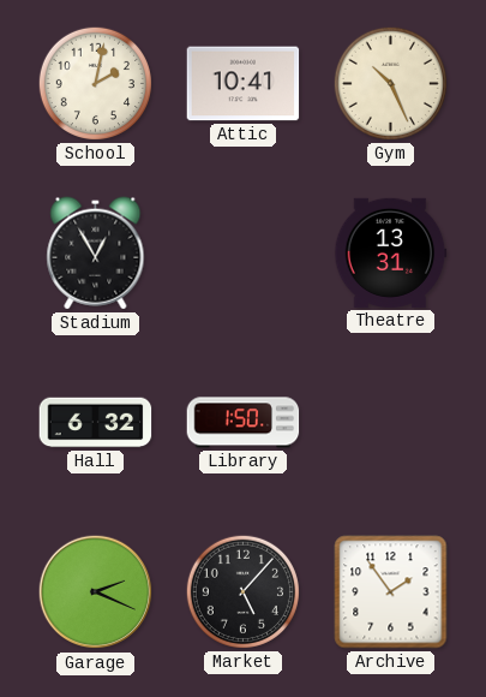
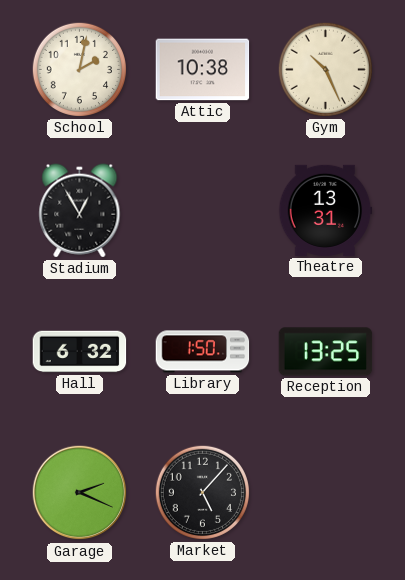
Attic: 10:41 -> 10:38 (203, 70)
Reception: none -> 13:25 (326, 352)
Archive: 1:54 -> none (391, 592)
